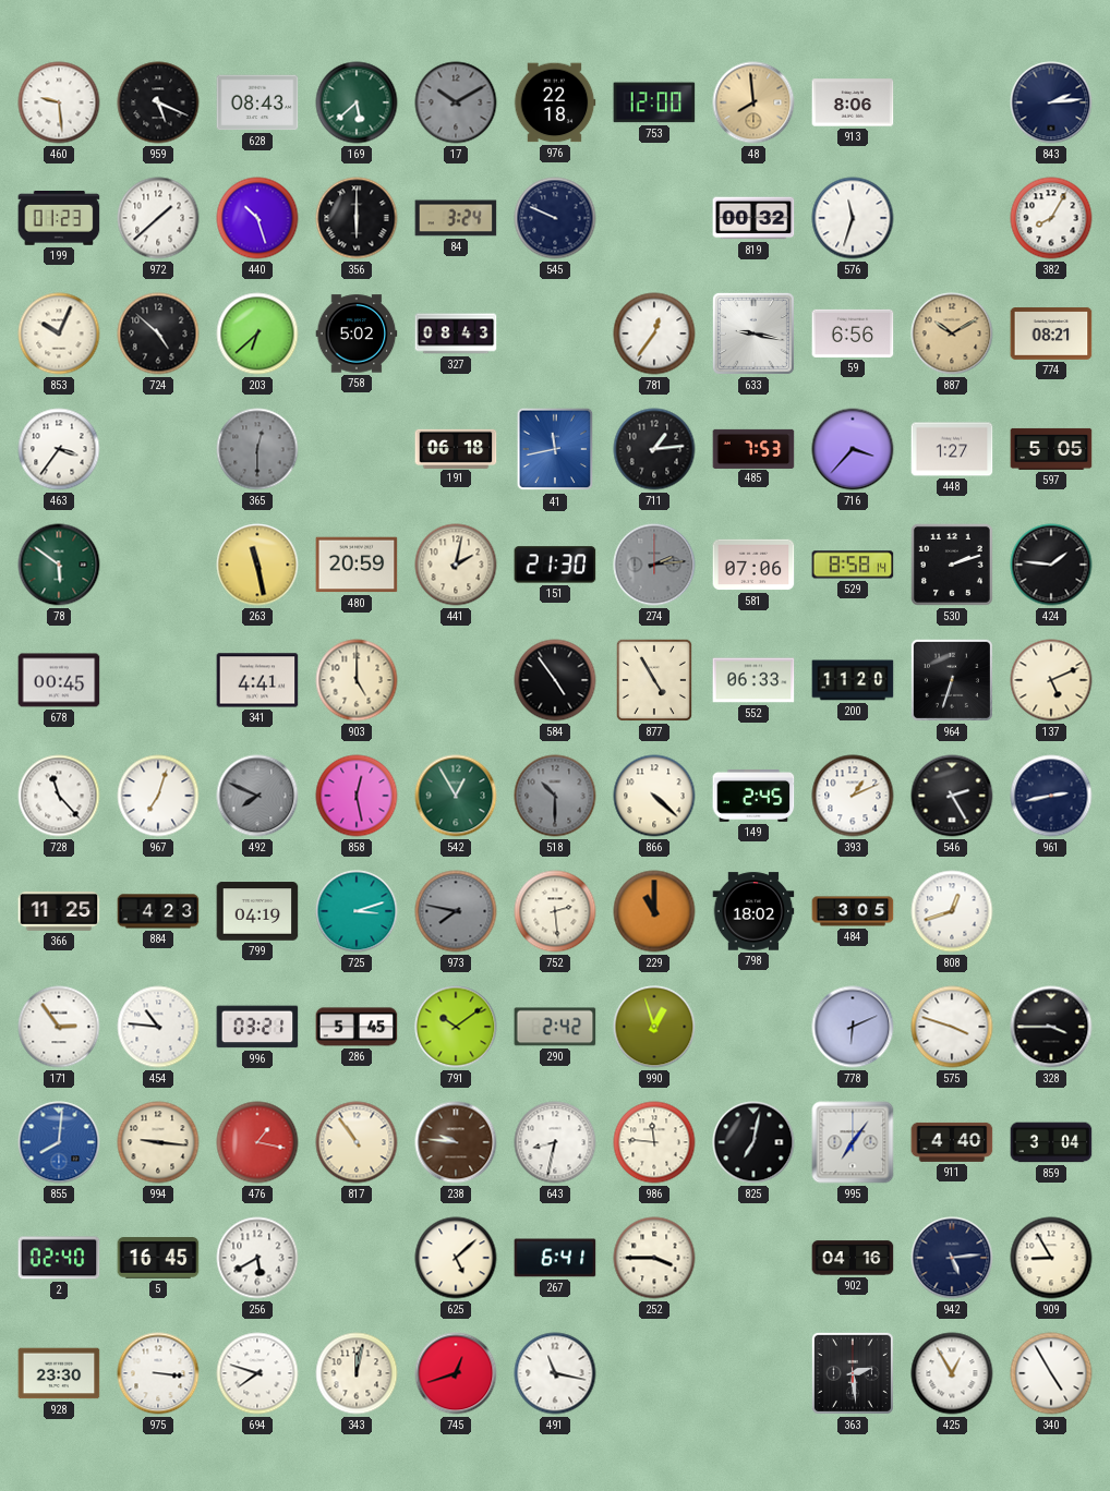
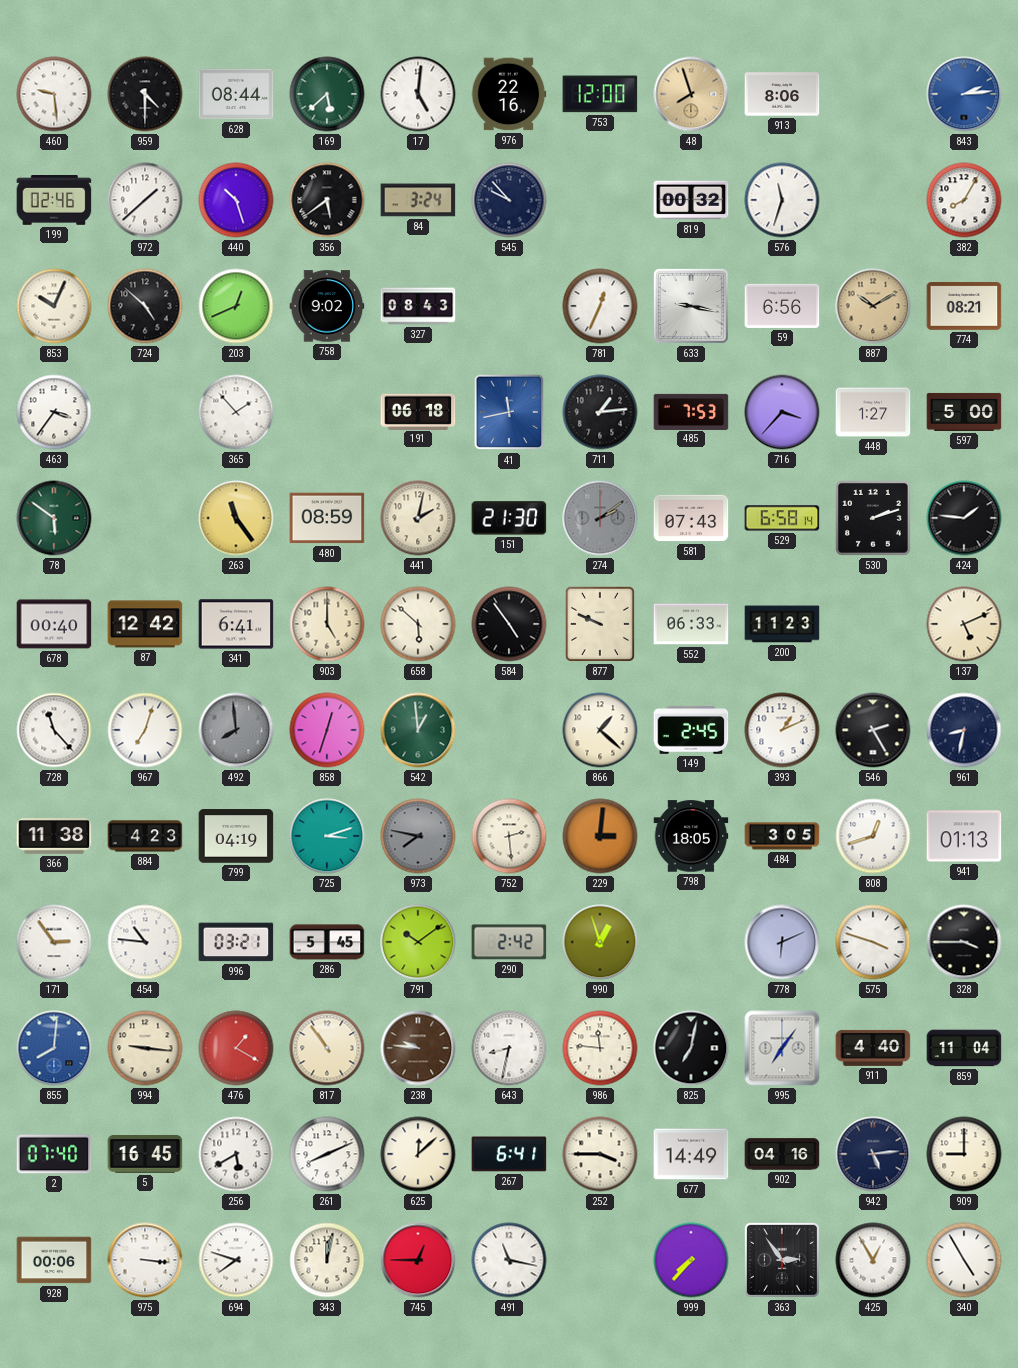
959: 5:19 -> 4:30 (145, 94)
628: 08:43 -> 08:44 (236, 94)
17: 10:10 -> 5:01 (418, 94)
17 dial: grey -> white (418, 94)
976: 22:18 -> 22:16 (509, 94)
48: 7:59 -> 7:57 (691, 94)
843 dial: navy -> blue (964, 94)
199: 01:23 -> 02:46 (54, 201)
356: 6:00 -> 5:39 (327, 200)
545: 9:49 -> 9:53 (509, 200)
203: 6:38 -> 12:41 (236, 306)
758: 5:02 -> 9:02 (327, 306)
781: 12:36 -> 12:34 (600, 306)
365: 12:30 -> 1:53 (236, 412)
365 dial: grey -> white (236, 412)
597: 5:05 -> 5:00 (964, 412)
263: 11:28 -> 11:24 (236, 518)
480: 20:59 -> 08:59 (327, 518)
274: 2:14 -> 2:09 (600, 518)
581: 07:06 -> 07:43 (691, 518)
529: 8:58 -> 6:58 (782, 518)
678: 00:45 -> 00:40 (54, 624)
87: none -> 12:42 (145, 624)
341: 4:41 -> 6:41 (236, 624)
658: none -> 5:52 (418, 624)
877: 4:55 -> 9:49 (600, 624)
200: 11:20 -> 11:23 (782, 624)
964: 6:33 -> none (952, 680)
492: 7:49 -> 7:59 (236, 730)
858: 12:28 -> 12:33 (327, 730)
542: 12:55 -> 12:59 (418, 730)
518: 10:30 -> none (555, 796)
866: 4:22 -> 1:22 (600, 730)
961: 2:43 -> 8:32 (964, 730)
366: 11:25 -> 11:38 (54, 836)
229: 11:00 -> 3:01 (600, 836)
798: 18:02 -> 18:05 (691, 836)
941: none -> 01:13 (964, 836)
476: 1:17 -> 1:20 (236, 1048)
859: 3:04 -> 11:04 (964, 1048)
2: 02:40 -> 07:40 (54, 1154)
261: none -> 8:11 (327, 1154)
625: 5:08 -> 12:08 (418, 1154)
677: none -> 14:49 (691, 1154)
909: 8:55 -> 9:00 (964, 1154)
928: 23:30 -> 00:06 (54, 1260)
745: 12:42 -> 12:45 (418, 1260)
999: none -> 7:37 (691, 1260)
363: 2:29 -> 2:54 (782, 1260)
